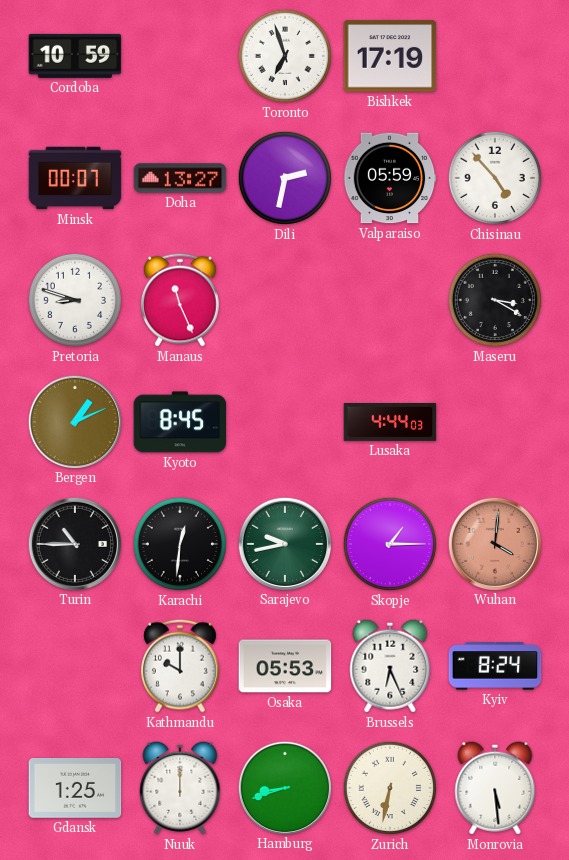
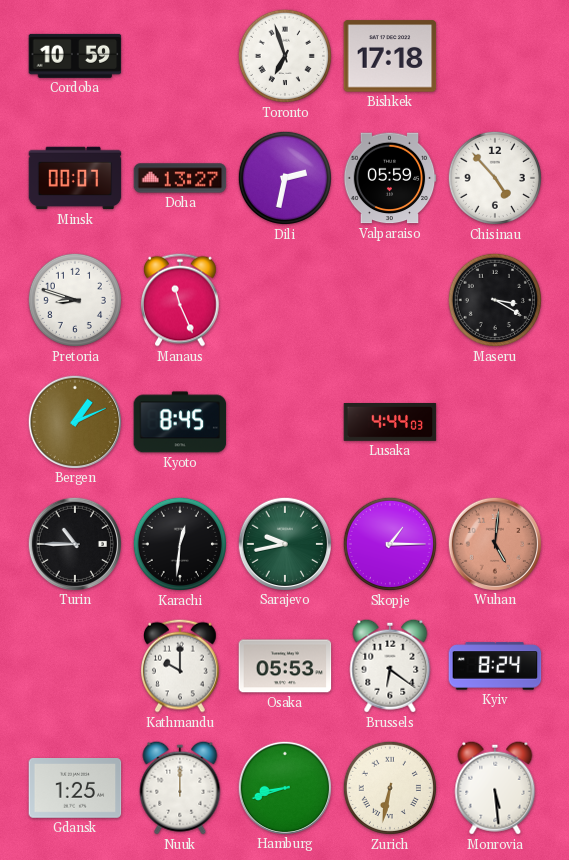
Bishkek: 17:19 -> 17:18 (390, 56)
Wuhan: 4:01 -> 5:01 (494, 543)
Brussels: 6:26 -> 6:21 (390, 666)
